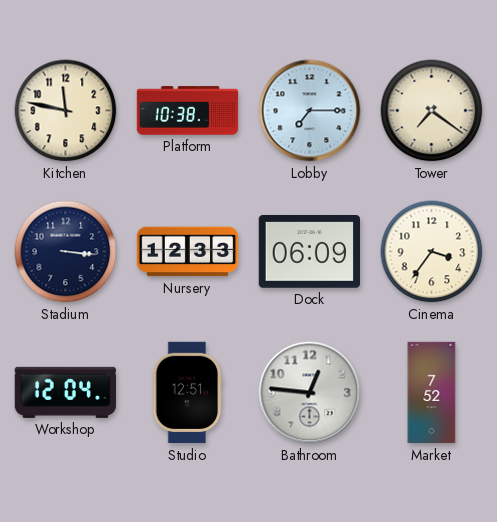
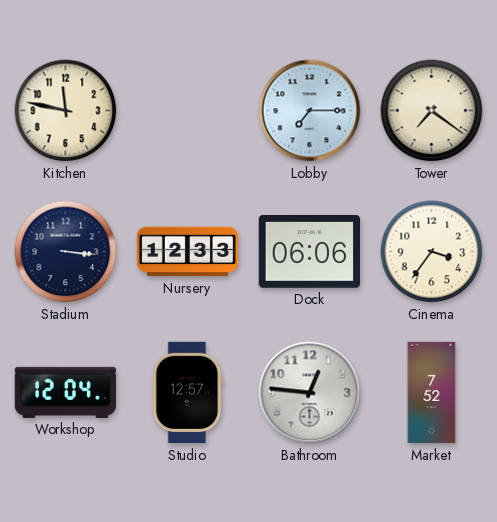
Platform: 10:38 -> none (188, 111)
Dock: 06:09 -> 06:06 (309, 252)
Studio: 12:51 -> 12:57 (187, 393)
